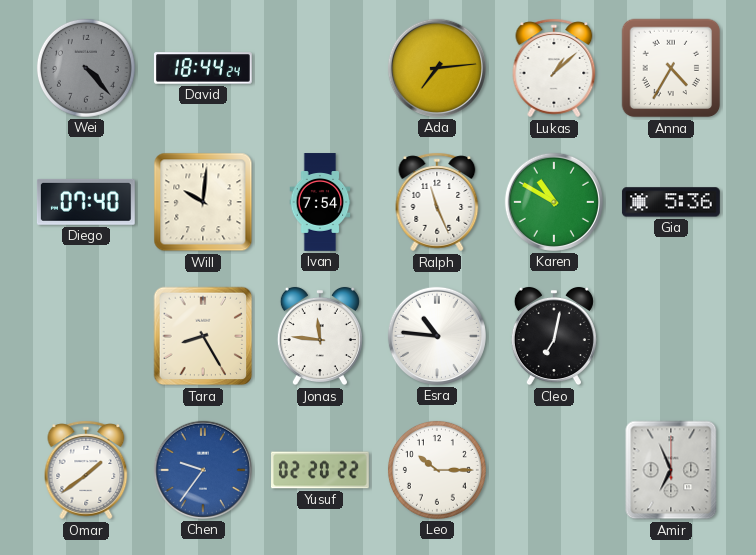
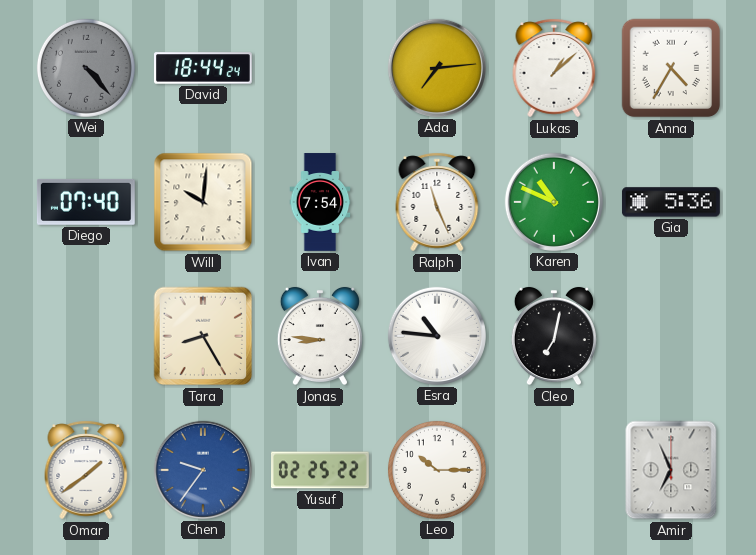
Karen: 10:50 -> 10:49 (554, 202)
Jonas: 11:46 -> 8:46 (320, 336)
Yusuf: 02:20 -> 02:25 (321, 470)
